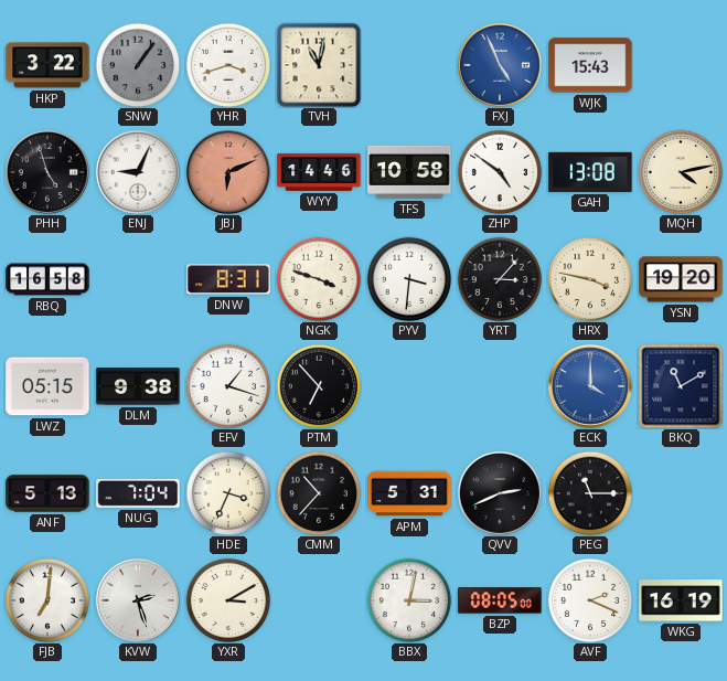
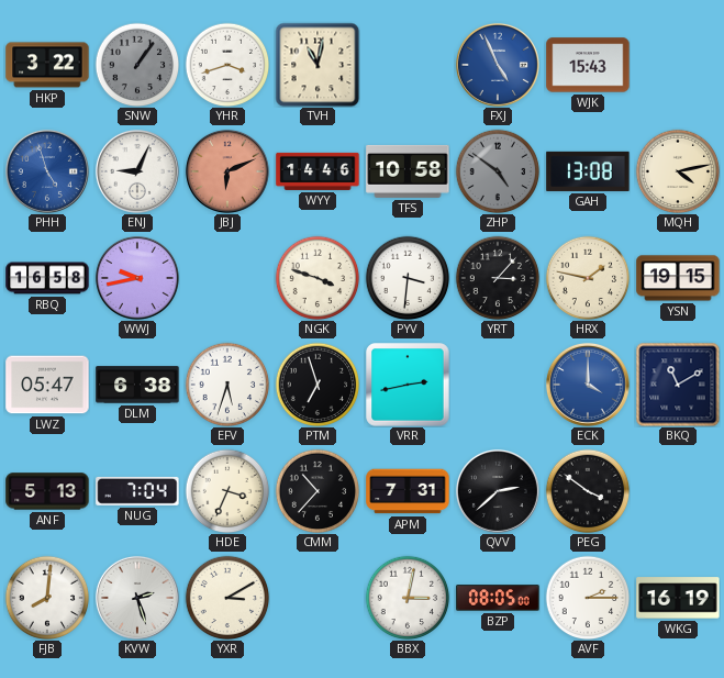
PHH dial: black -> blue (47, 171)
ZHP dial: white -> grey (498, 171)
WWJ: none -> 9:43 (137, 278)
DNW: 8:31 -> none (228, 279)
HRX: 3:47 -> 1:47 (588, 278)
YSN: 19:20 -> 19:15 (678, 278)
LWZ: 05:15 -> 05:47 (47, 385)
DLM: 9:38 -> 6:38 (137, 385)
EFV: 1:18 -> 5:33 (227, 385)
PTM: 6:53 -> 6:57 (318, 385)
VRR: none -> 2:43 (408, 385)
APM: 5:31 -> 7:31 (408, 491)
QVV: 2:41 -> 2:38 (498, 491)
PEG: 11:15 -> 3:51 (588, 491)
FJB: 7:01 -> 8:01 (47, 598)
AVF: 2:19 -> 2:15 (588, 598)
